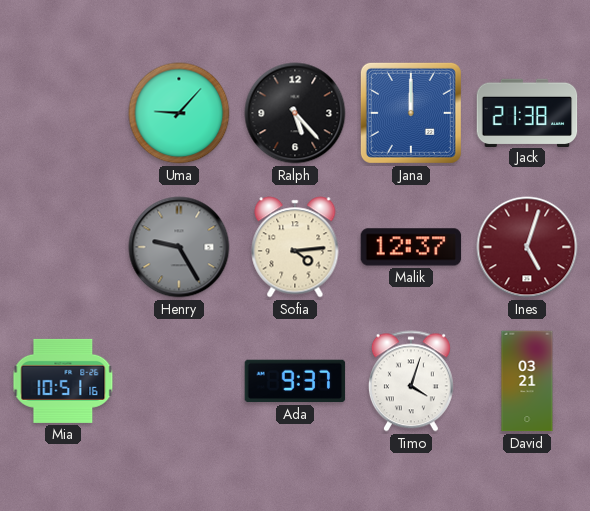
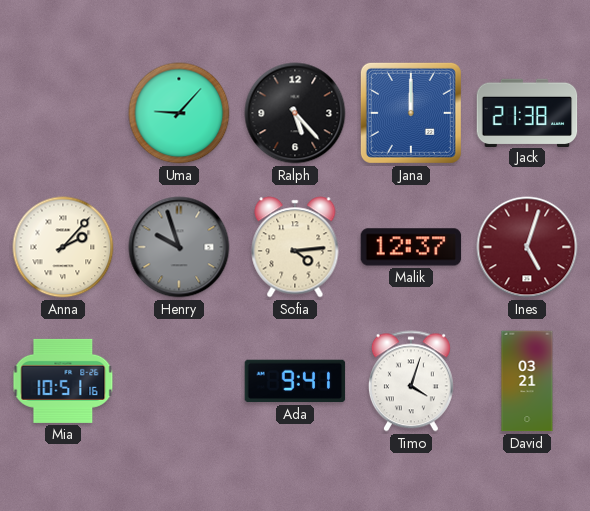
Anna: none -> 2:07 (63, 247)
Henry: 9:25 -> 9:57 (179, 247)
Ada: 9:37 -> 9:41 (295, 381)
